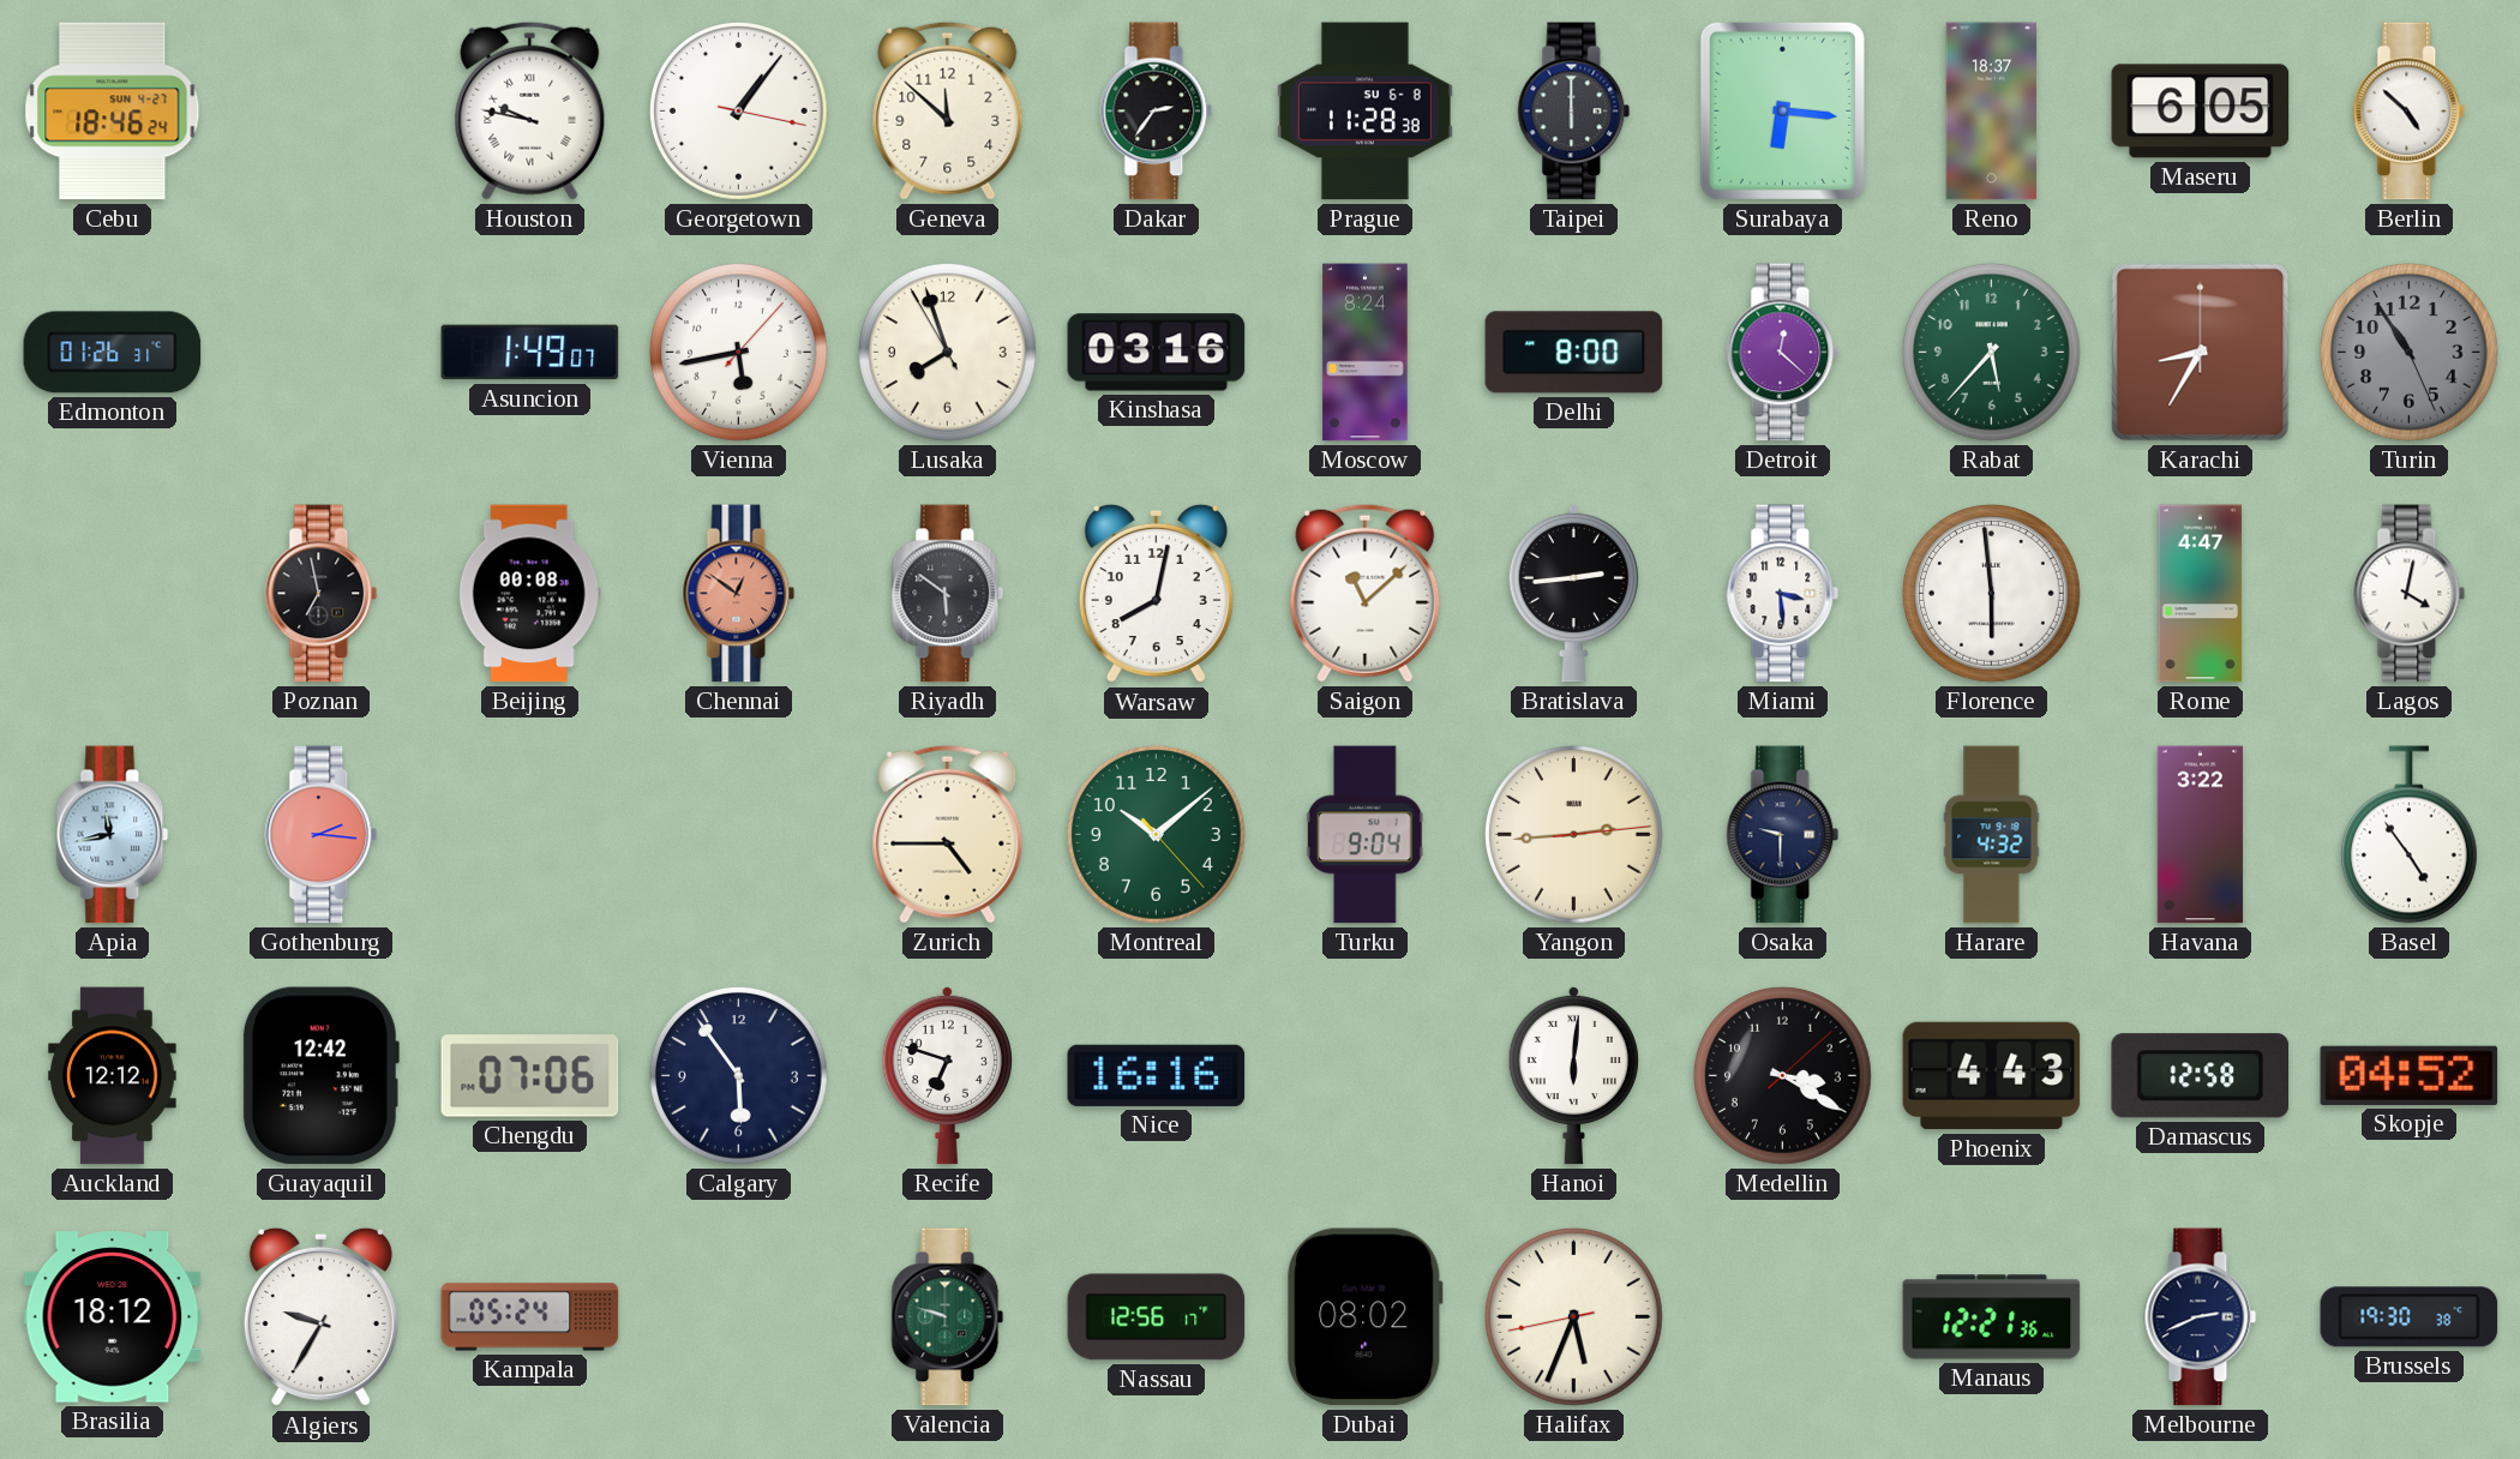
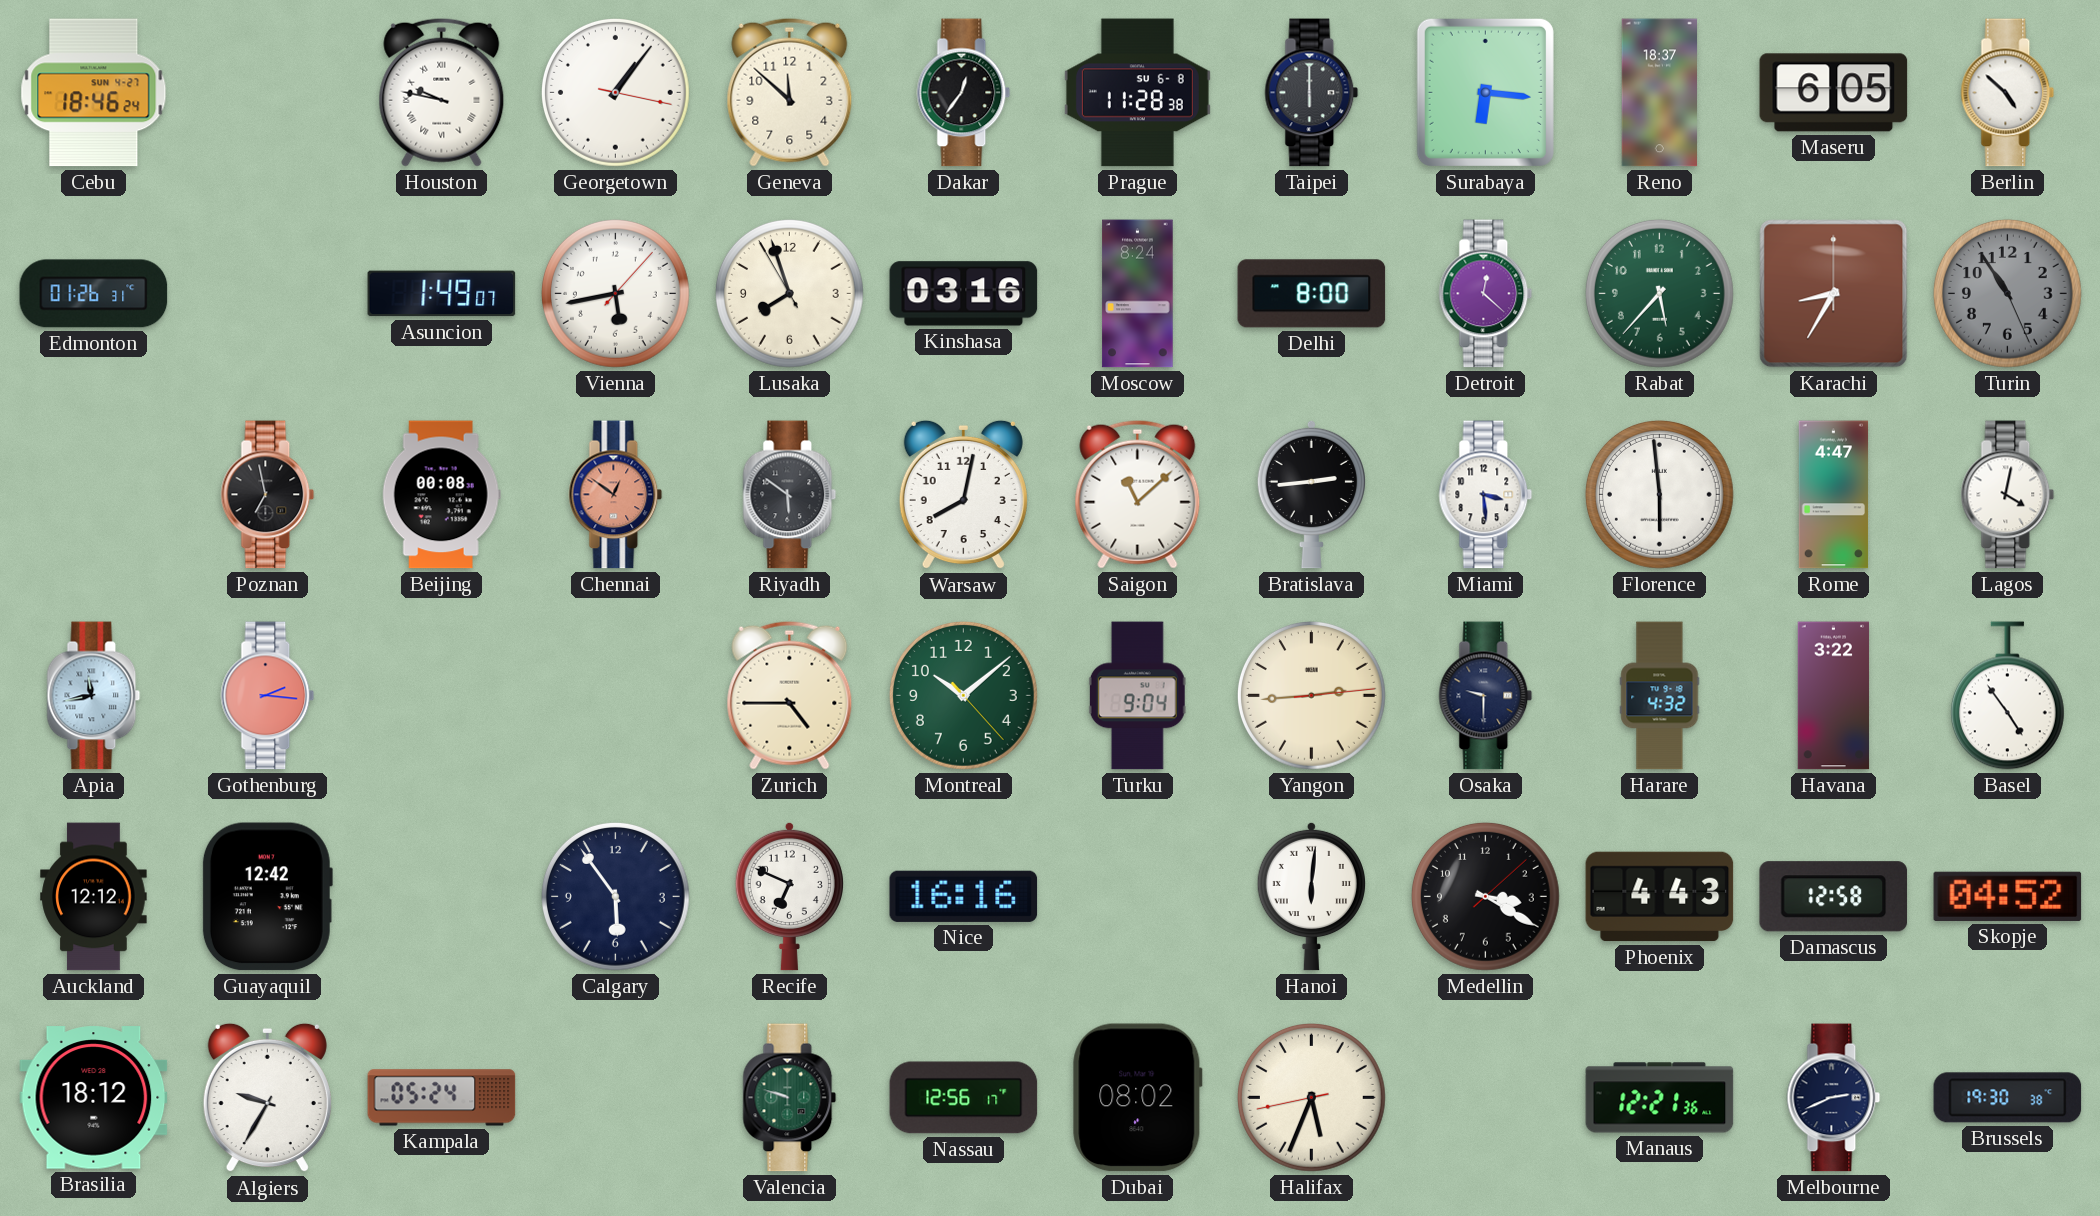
Dakar: 2:36 -> 12:36 (964, 93)
Chengdu: 07:06 -> none (530, 1076)
Recife: 6:48 -> 6:49 (789, 896)
